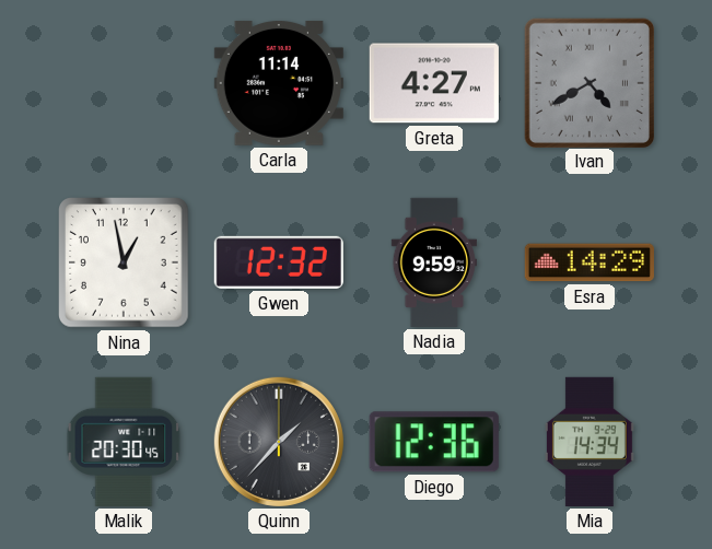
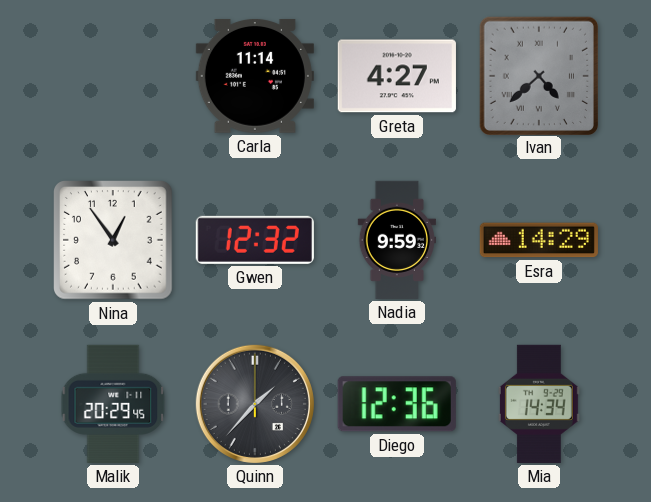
Ivan: 4:40 -> 4:38 (538, 75)
Nina: 12:58 -> 12:54 (114, 241)
Malik: 20:30 -> 20:29 (113, 404)
